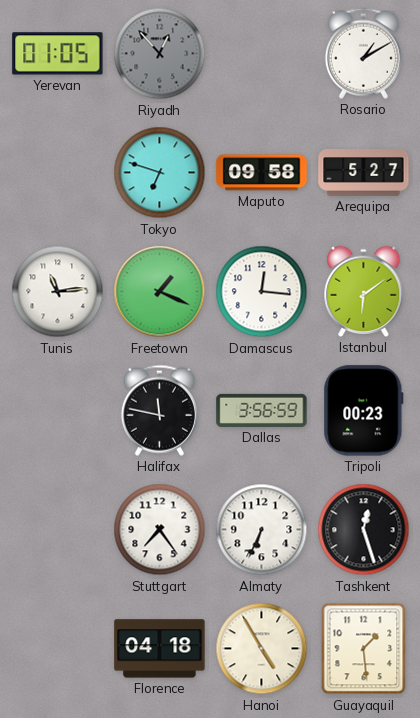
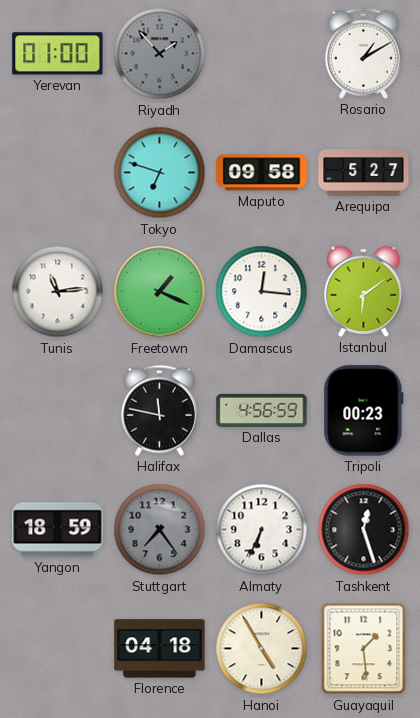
Yerevan: 01:05 -> 01:00 (58, 54)
Riyadh: 12:53 -> 1:53 (160, 54)
Dallas: 3:56 -> 4:56 (262, 410)
Yangon: none -> 18:59 (58, 530)
Stuttgart dial: white -> grey (160, 530)
